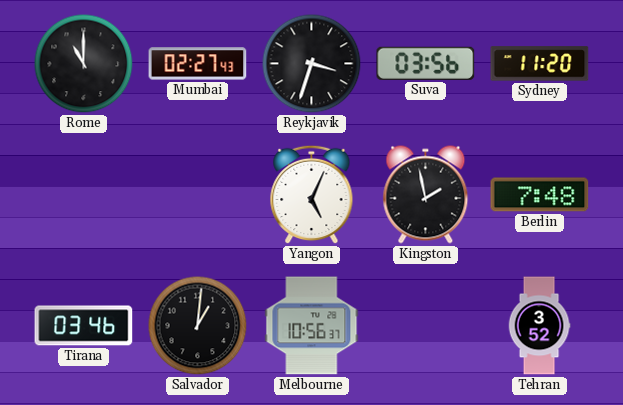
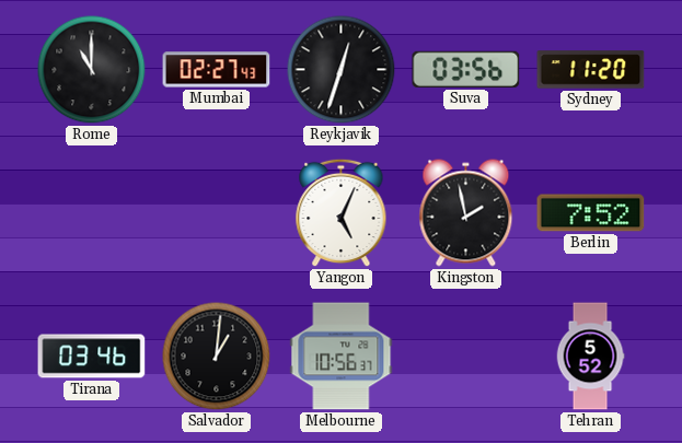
Reykjavik: 3:33 -> 12:33 (342, 70)
Berlin: 7:48 -> 7:52 (591, 213)
Tehran: 3:52 -> 5:52 (590, 357)
